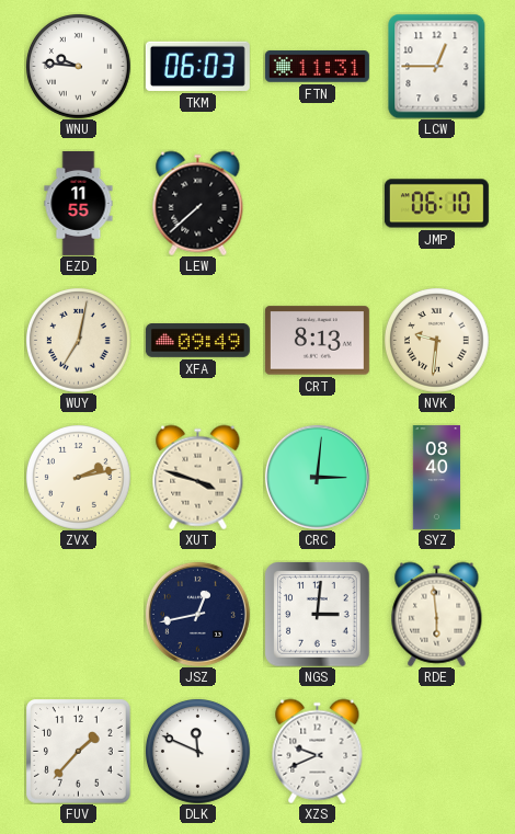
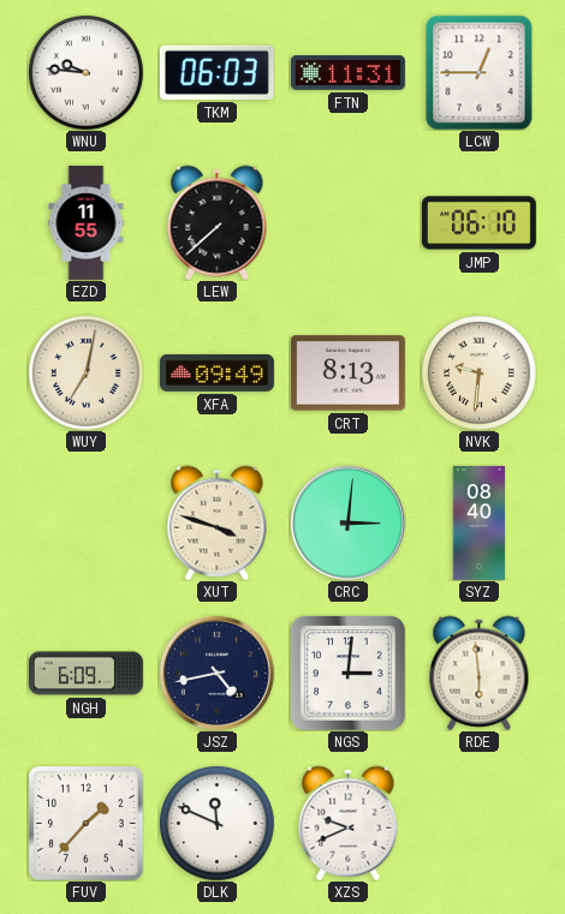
ZVX: 2:13 -> none (79, 478)
NGH: none -> 6:09 (85, 674)
JSZ: 12:43 -> 4:43 (216, 673)
